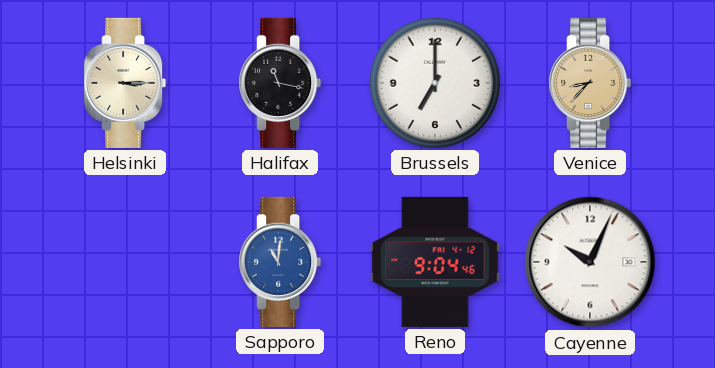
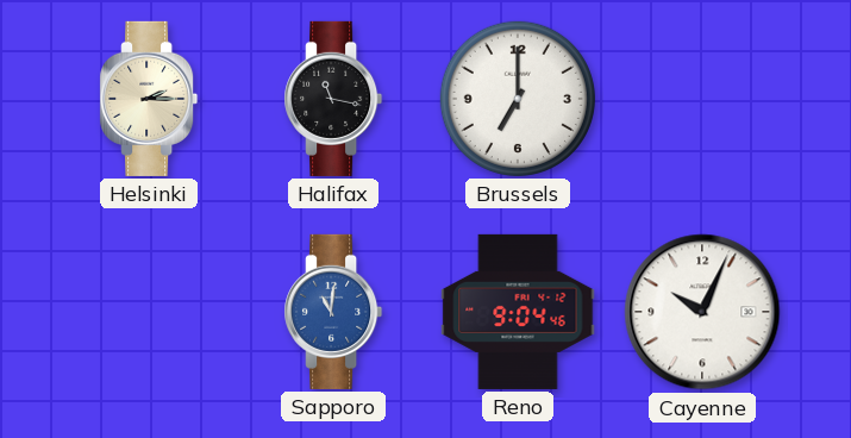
Helsinki: 3:15 -> 2:15 (149, 99)
Venice: 8:37 -> none (590, 83)
